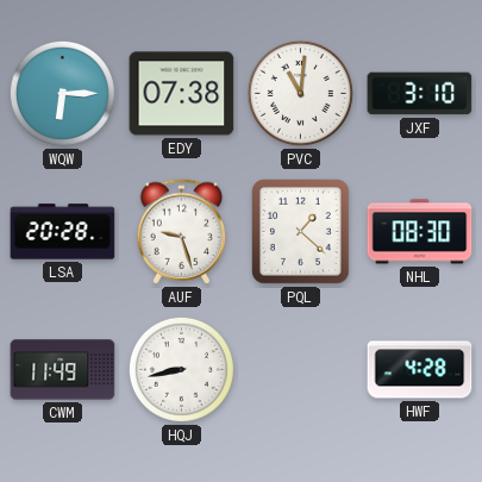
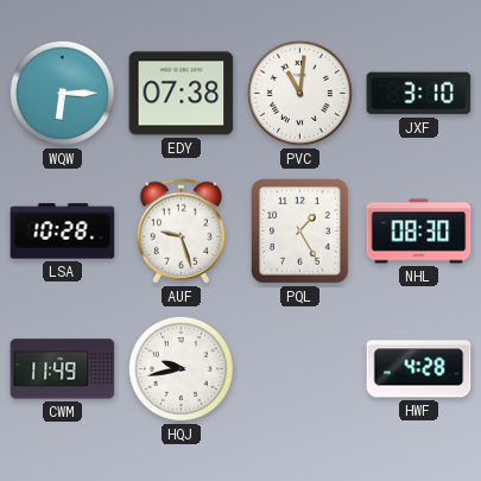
LSA: 20:28 -> 10:28 (63, 232)
PQL: 1:22 -> 1:25 (300, 232)
HQJ: 8:43 -> 9:43 (181, 368)
